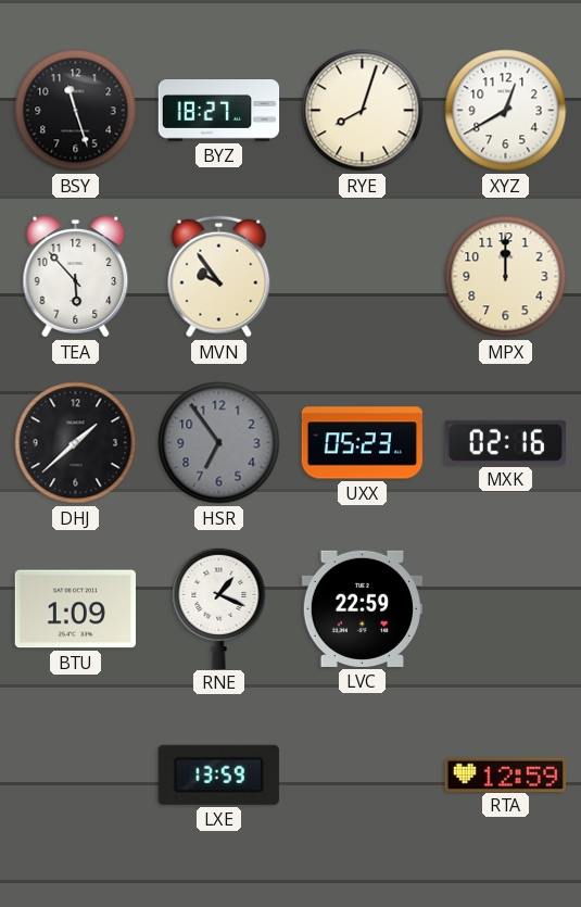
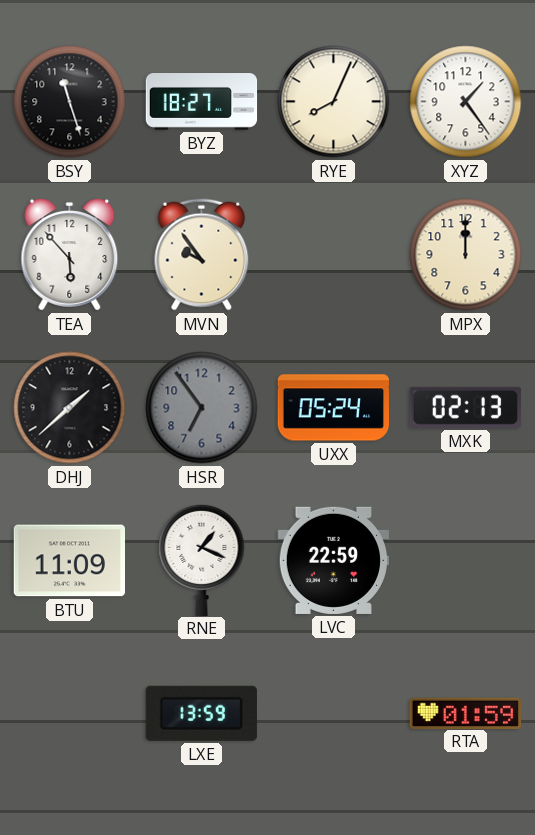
RYE: 8:03 -> 8:04 (334, 102)
XYZ: 12:40 -> 1:24 (466, 102)
UXX: 05:23 -> 05:24 (333, 408)
MXK: 02:16 -> 02:13 (465, 407)
BTU: 1:09 -> 11:09 (69, 561)
RTA: 12:59 -> 01:59 (465, 713)
